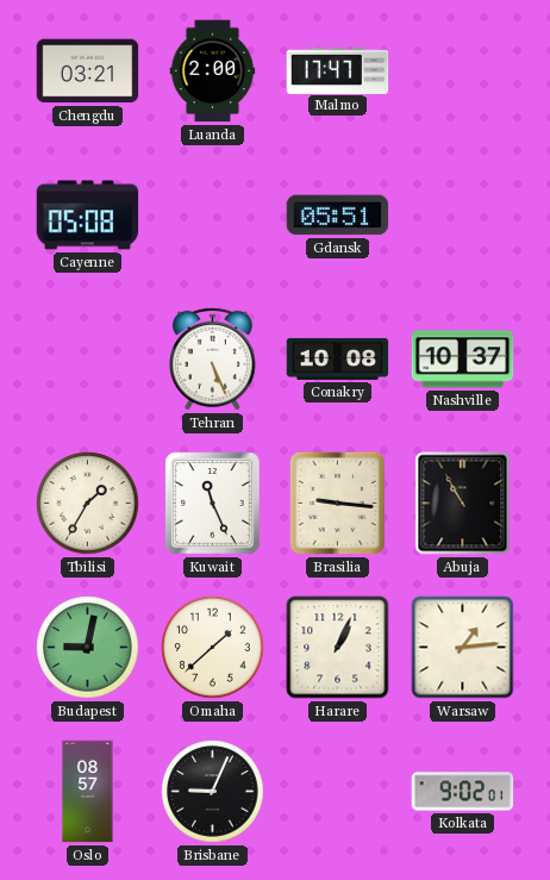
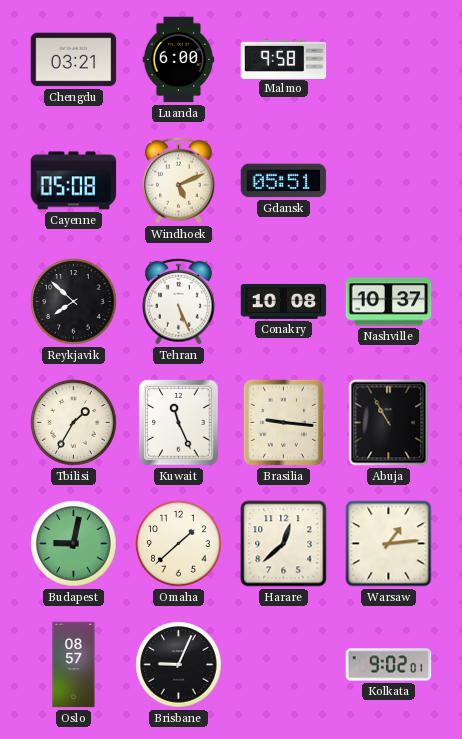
Luanda: 2:00 -> 6:00 (179, 60)
Malmo: 17:47 -> 9:58 (284, 59)
Windhoek: none -> 5:11 (179, 180)
Reykjavik: none -> 7:52 (74, 302)
Harare: 1:04 -> 12:38 (284, 544)
